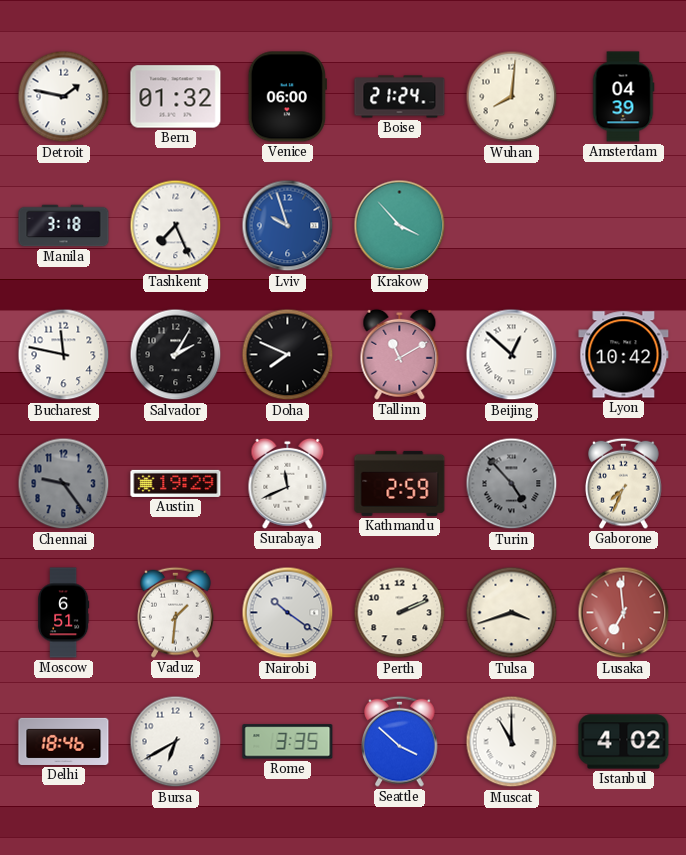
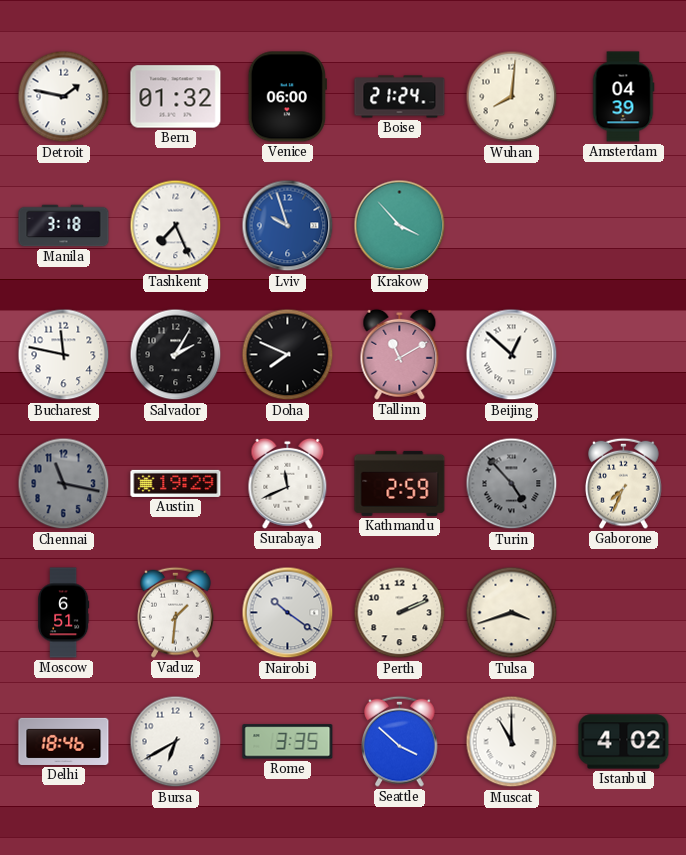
Lyon: 10:42 -> none (624, 355)
Chennai: 9:24 -> 11:17 (64, 484)
Lusaka: 6:59 -> none (624, 613)
